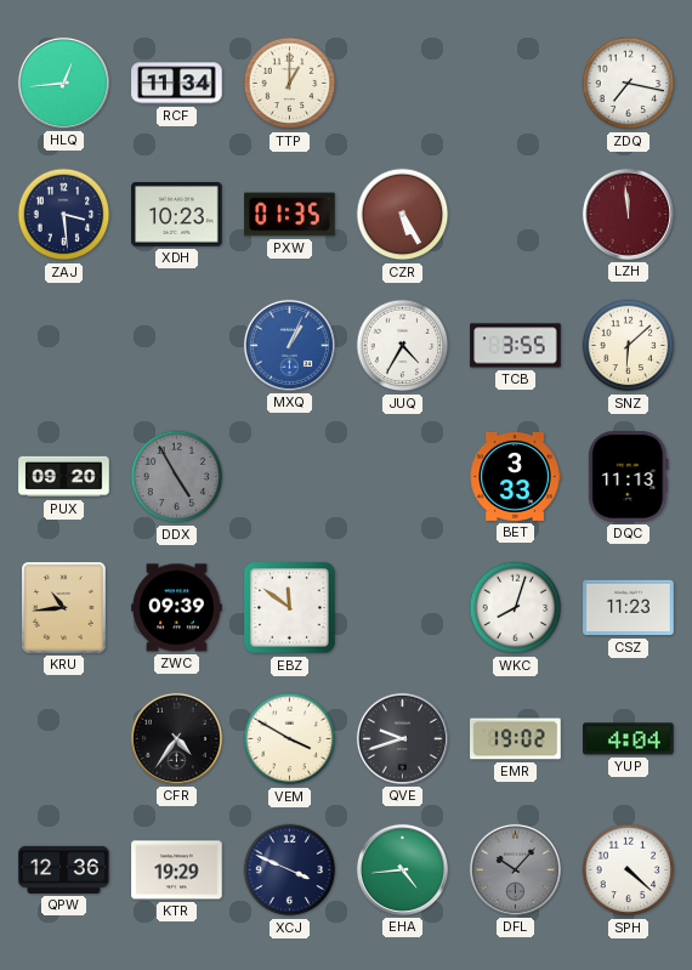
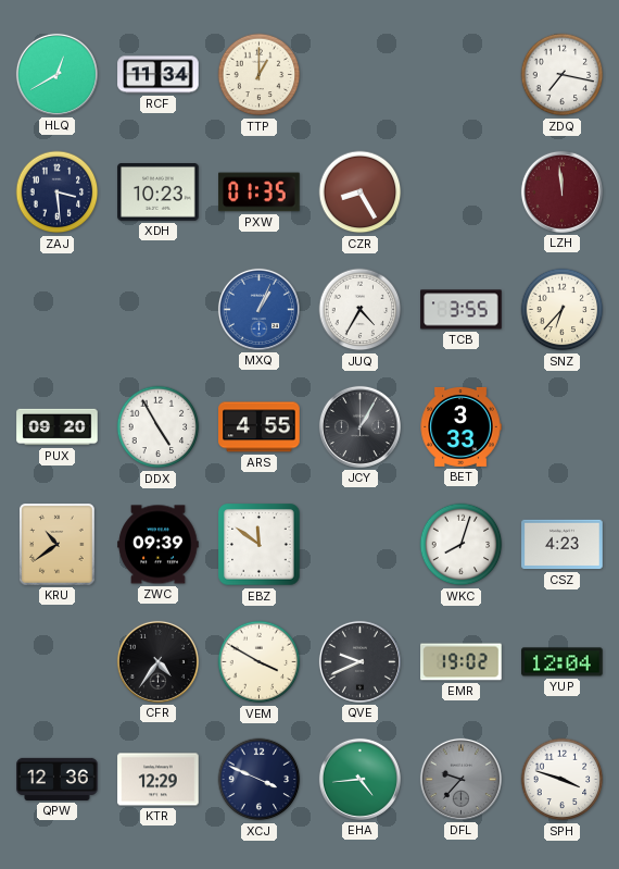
HLQ: 12:44 -> 12:40 (56, 74)
CZR: 5:25 -> 8:25 (361, 193)
SNZ: 6:08 -> 6:37 (563, 310)
DDX dial: grey -> white (159, 427)
ARS: none -> 4:55 (260, 427)
JCY: none -> 1:05 (359, 426)
DQC: 11:13 -> none (629, 477)
KRU: 10:44 -> 10:39 (58, 545)
CSZ: 11:23 -> 4:23 (563, 545)
QVE: 9:42 -> 9:41 (359, 661)
YUP: 4:04 -> 12:04 (563, 662)
KTR: 19:29 -> 12:29 (159, 780)
DFL: 10:07 -> 9:37 (460, 779)
SPH: 4:22 -> 3:48 (563, 780)
